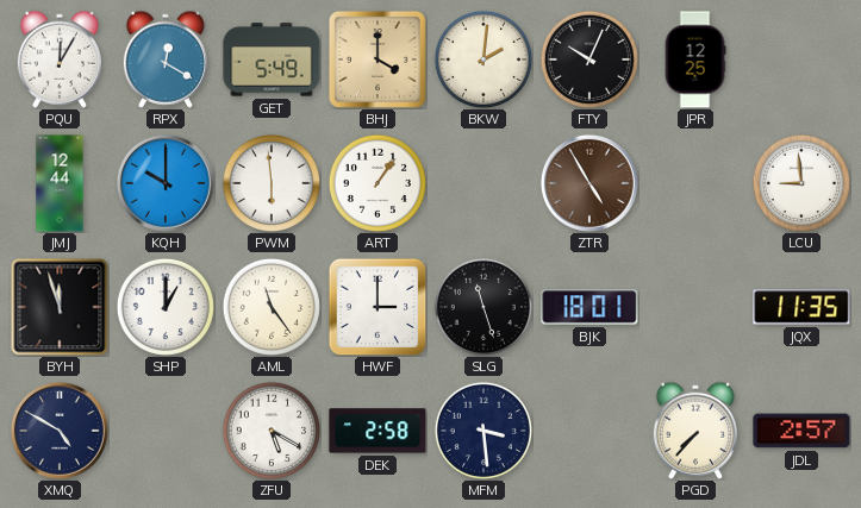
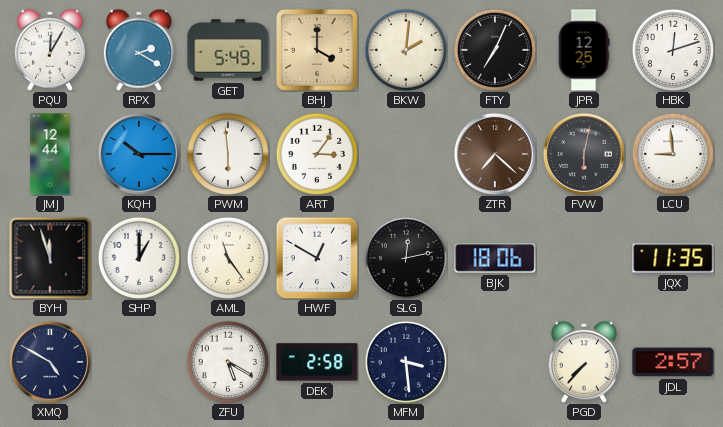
RPX: 12:20 -> 2:20 (139, 50)
FTY: 10:04 -> 7:04 (495, 50)
HBK: none -> 12:12 (673, 50)
KQH: 10:00 -> 10:15 (139, 154)
ART: 1:06 -> 3:06 (317, 154)
ZTR: 4:55 -> 7:22 (495, 154)
FVW: none -> 6:02 (584, 154)
HWF: 3:00 -> 12:50 (317, 258)
SLG: 11:27 -> 12:13 (406, 258)
BJK: 18:01 -> 18:06 (495, 258)
